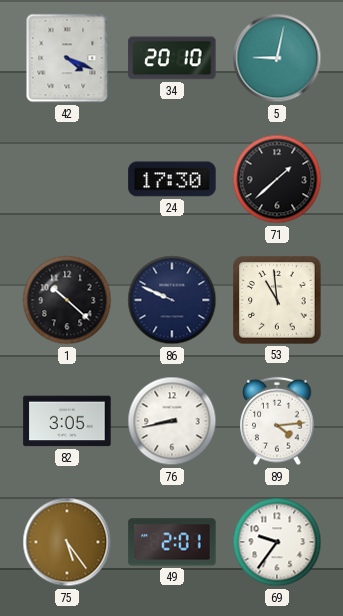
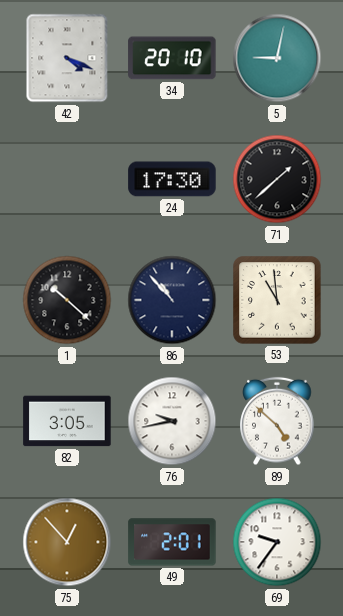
86: 9:49 -> 10:53 (172, 300)
76: 8:43 -> 9:43 (172, 421)
89: 4:14 -> 4:52 (277, 421)
75: 5:24 -> 12:53 (67, 542)
